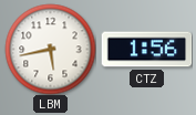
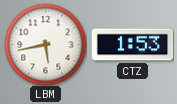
CTZ: 1:56 -> 1:53 (132, 45)
